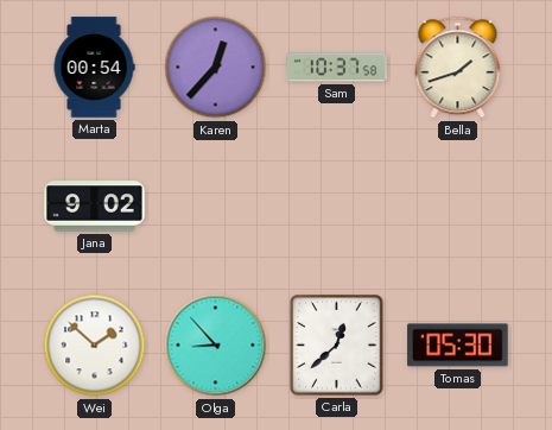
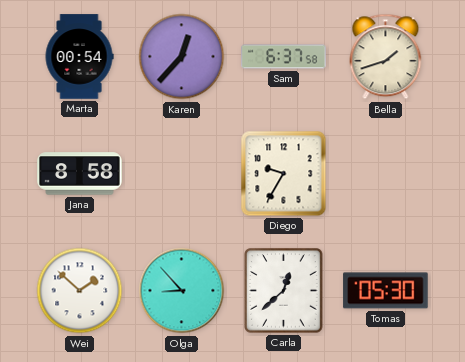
Sam: 10:37 -> 6:37 (284, 57)
Jana: 9:02 -> 8:58 (80, 174)
Diego: none -> 9:35 (284, 174)
